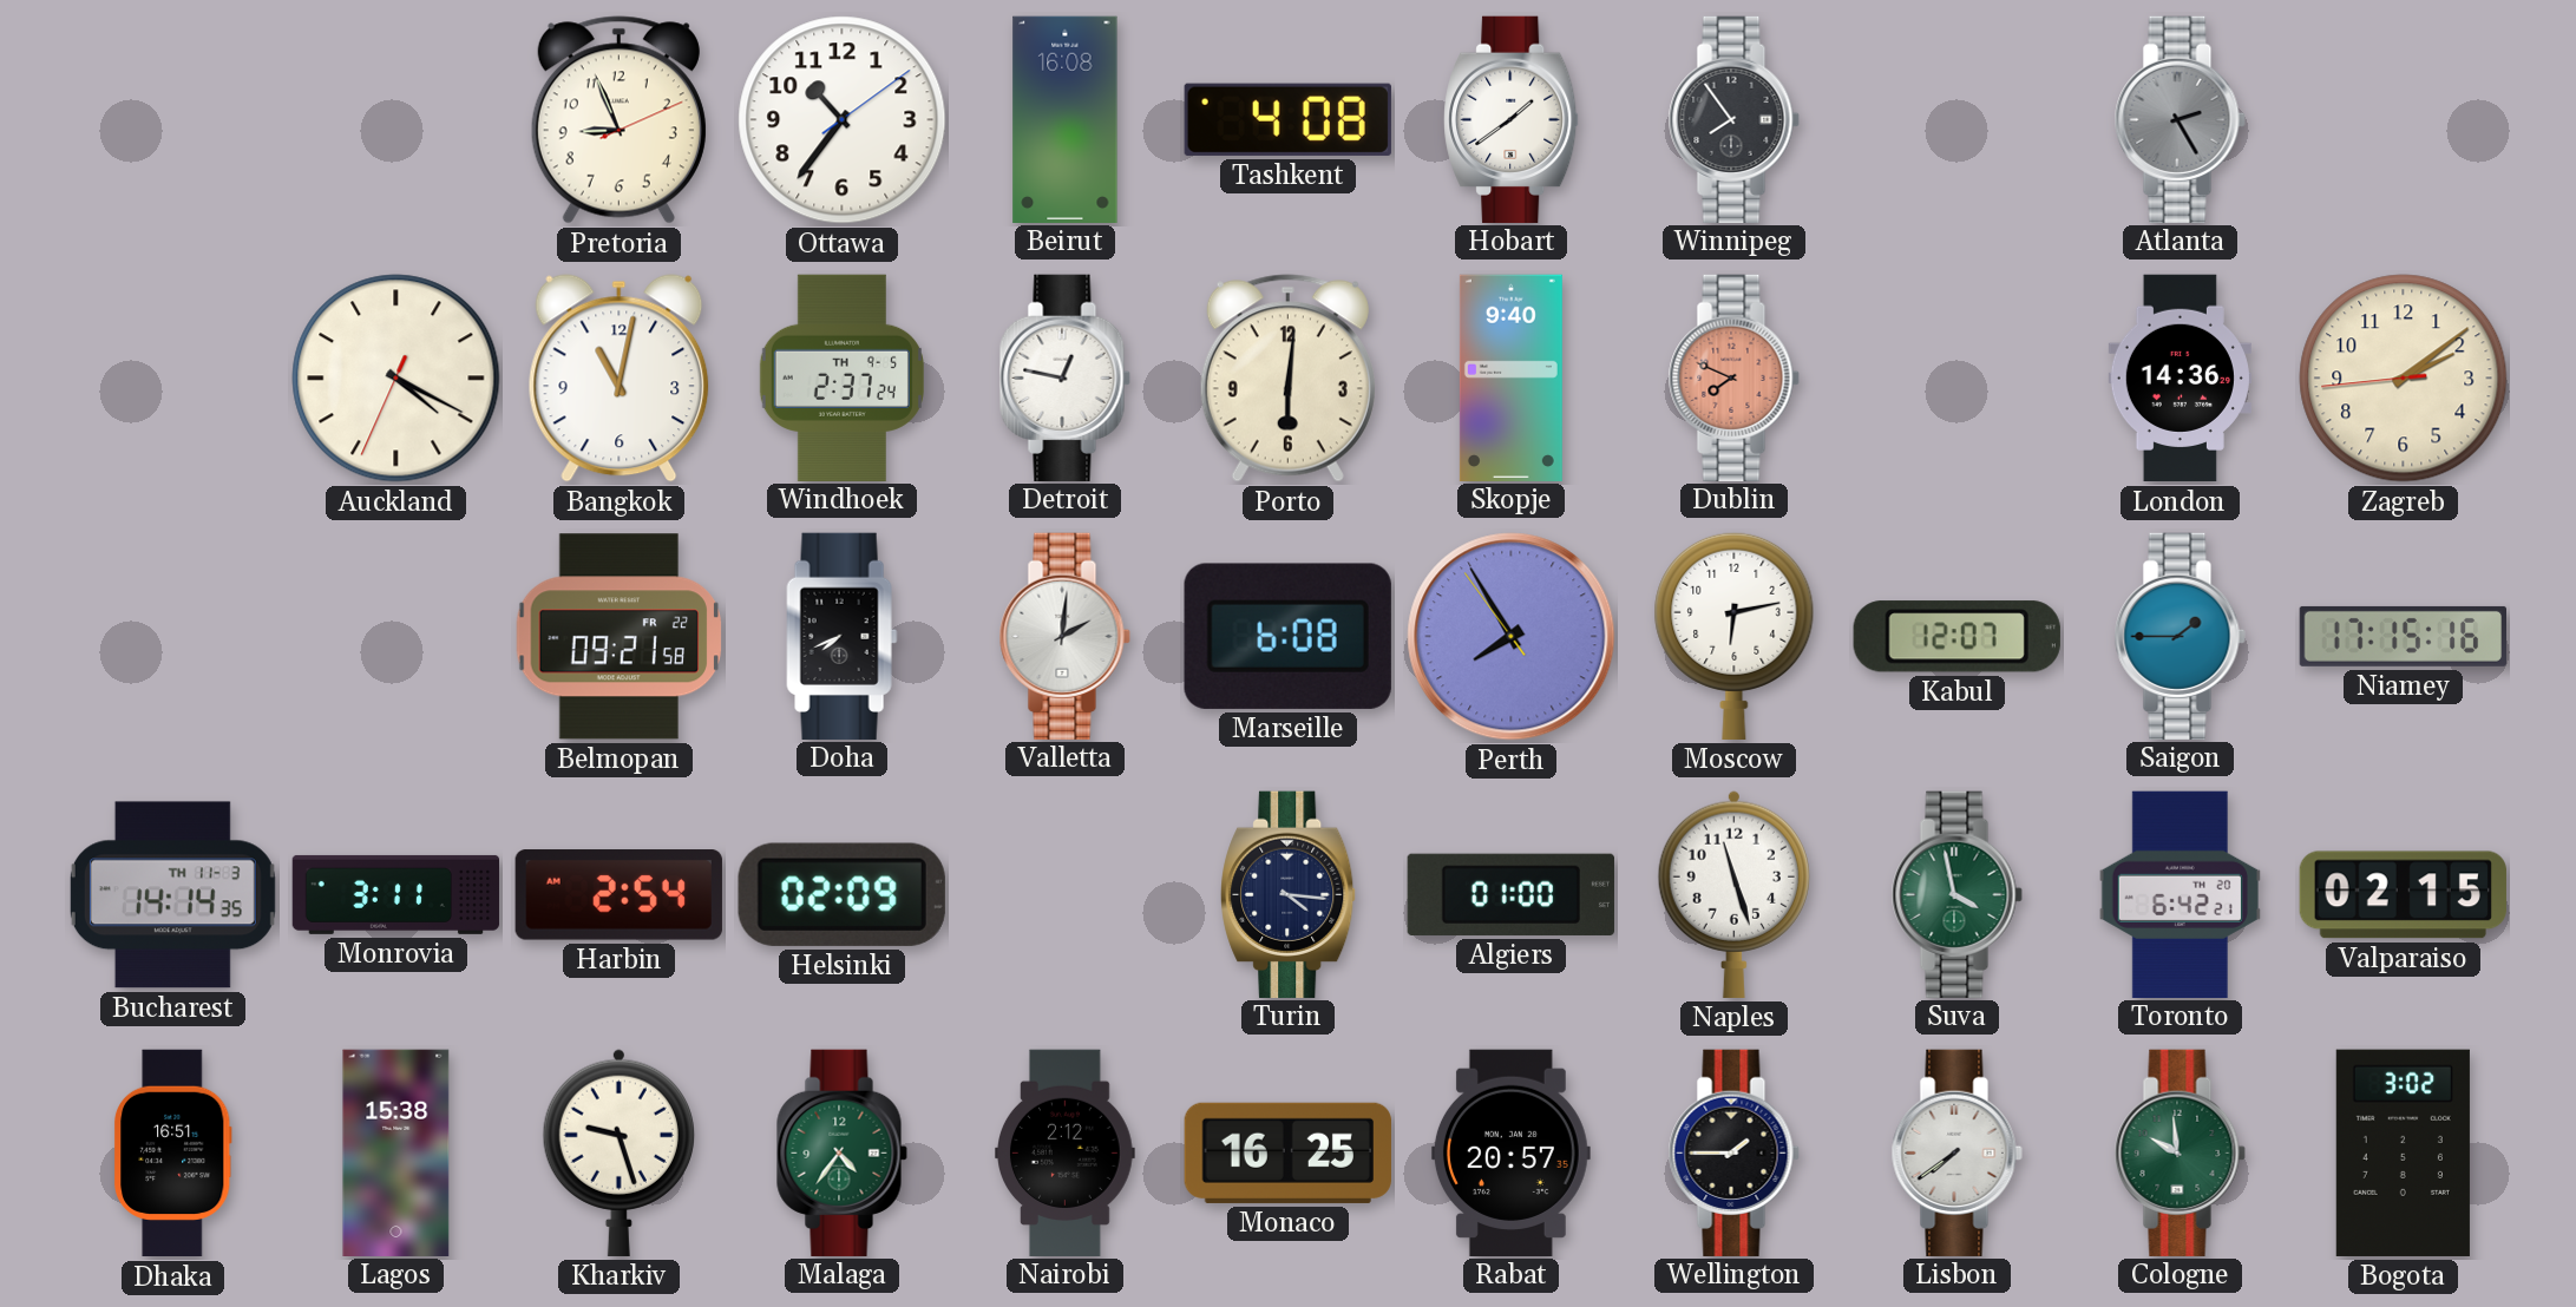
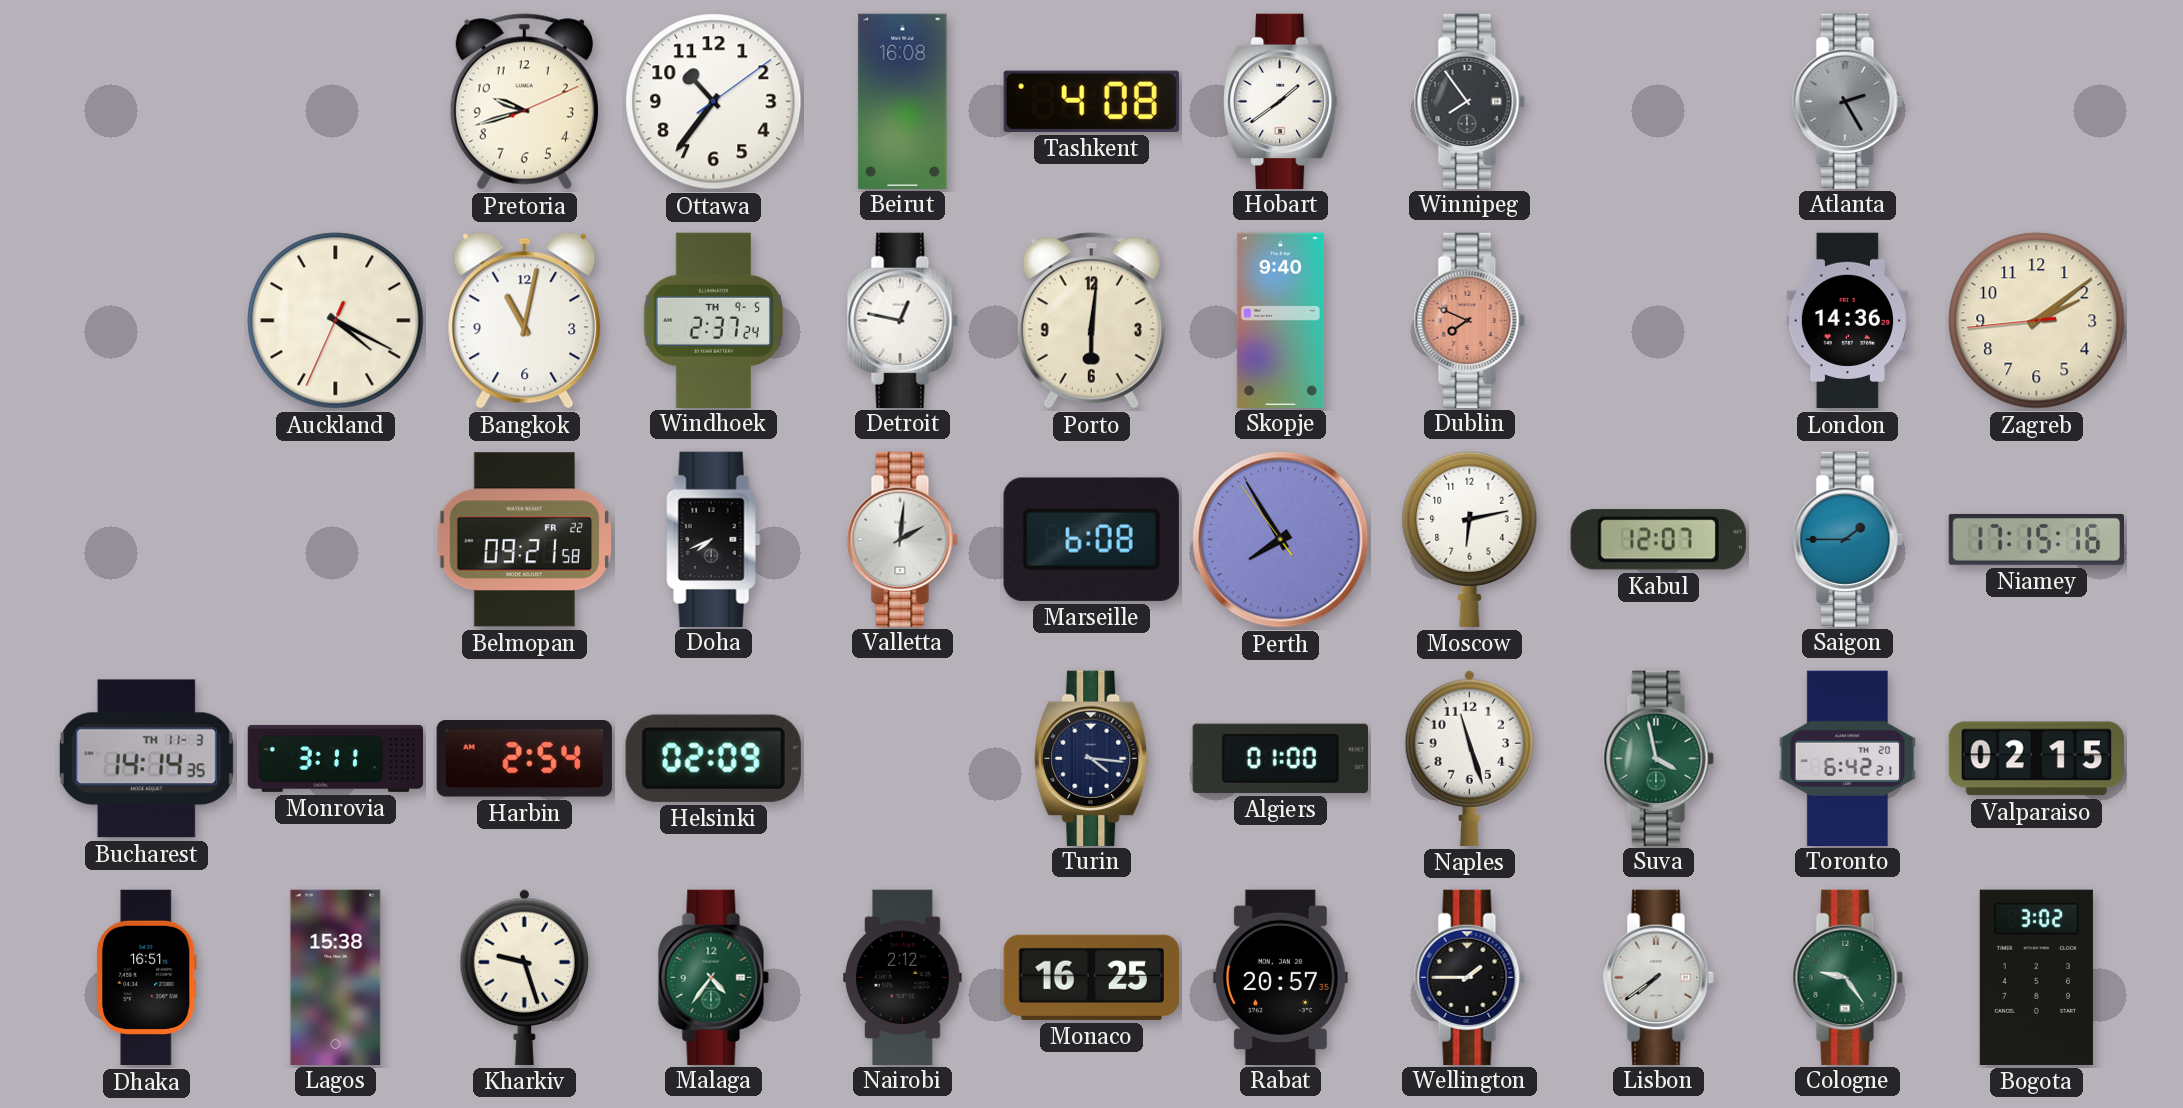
Pretoria: 8:56 -> 9:42 (524, 102)
Cologne: 9:59 -> 9:24 (1847, 977)
